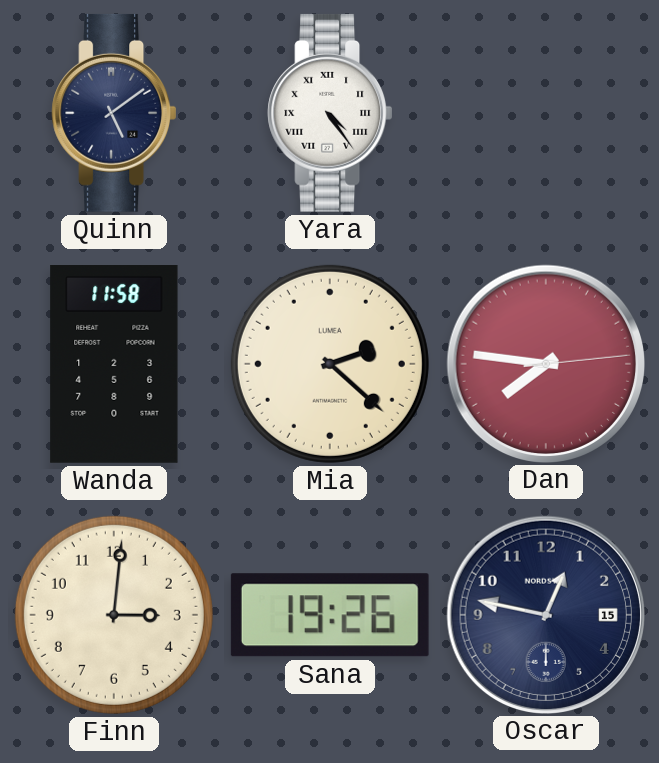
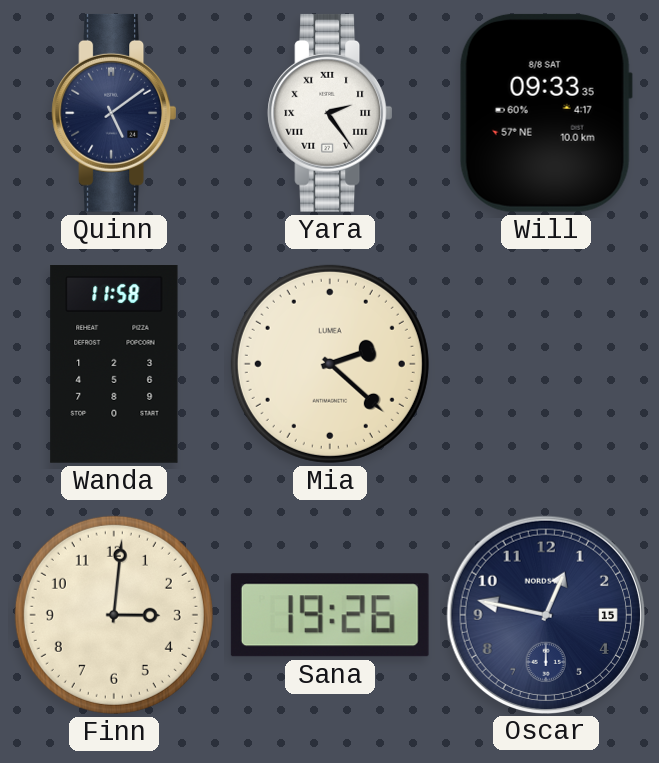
Yara: 4:24 -> 2:24 (329, 113)
Will: none -> 09:33 (546, 113)
Dan: 7:46 -> none (545, 363)
